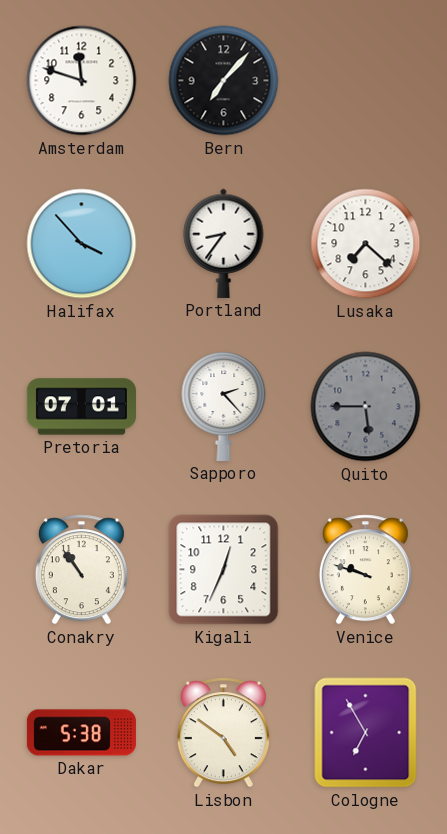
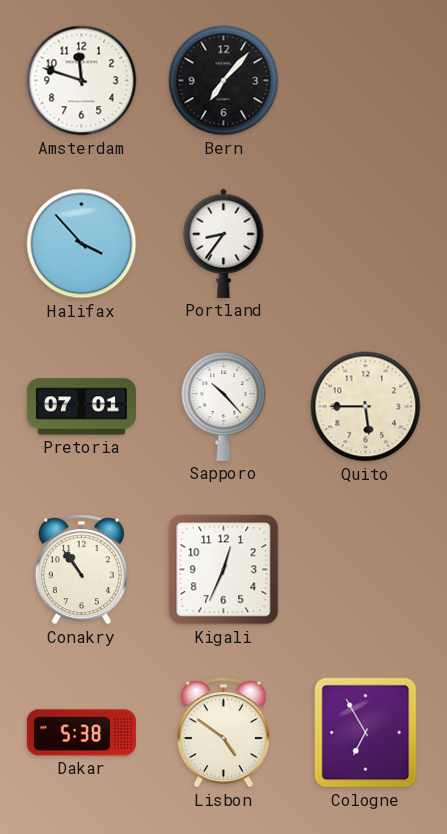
Lusaka: 7:22 -> none (366, 244)
Sapporo: 2:23 -> 10:23 (224, 406)
Quito dial: grey -> cream (366, 407)
Venice: 9:48 -> none (365, 570)
